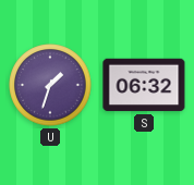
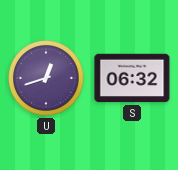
U: 1:33 -> 12:42 (46, 78)
